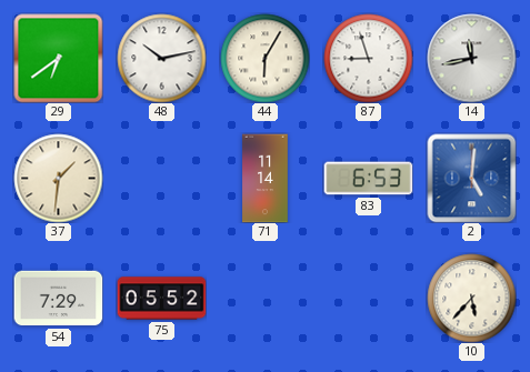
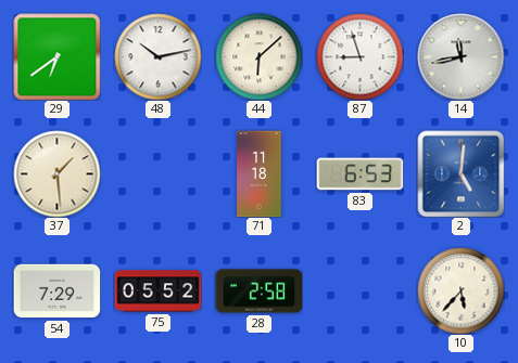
44: 6:05 -> 6:08 (258, 56)
37: 1:31 -> 1:29 (56, 173)
71: 11:14 -> 11:18 (260, 173)
28: none -> 2:58 (258, 291)
